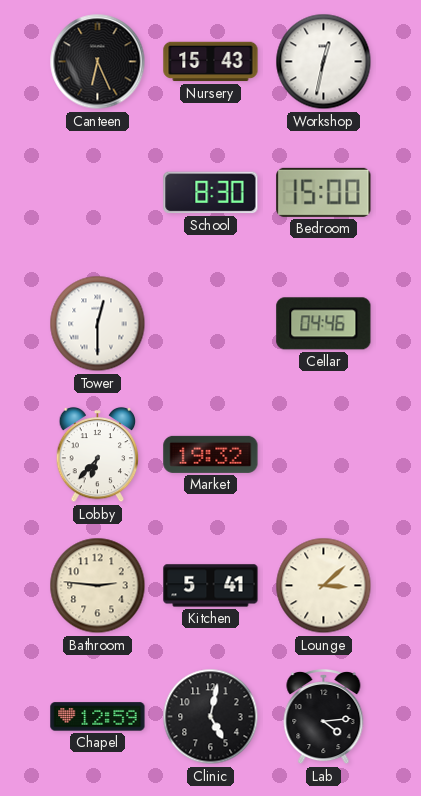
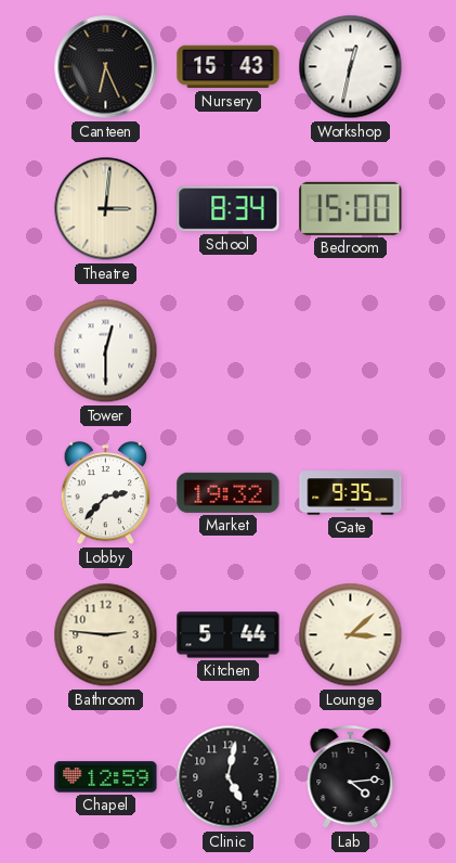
Theatre: none -> 3:01 (106, 209)
School: 8:30 -> 8:34 (229, 209)
Cellar: 04:46 -> none (324, 324)
Lobby: 6:37 -> 2:37 (106, 493)
Gate: none -> 9:35 (351, 493)
Kitchen: 5:41 -> 5:44 (229, 635)
